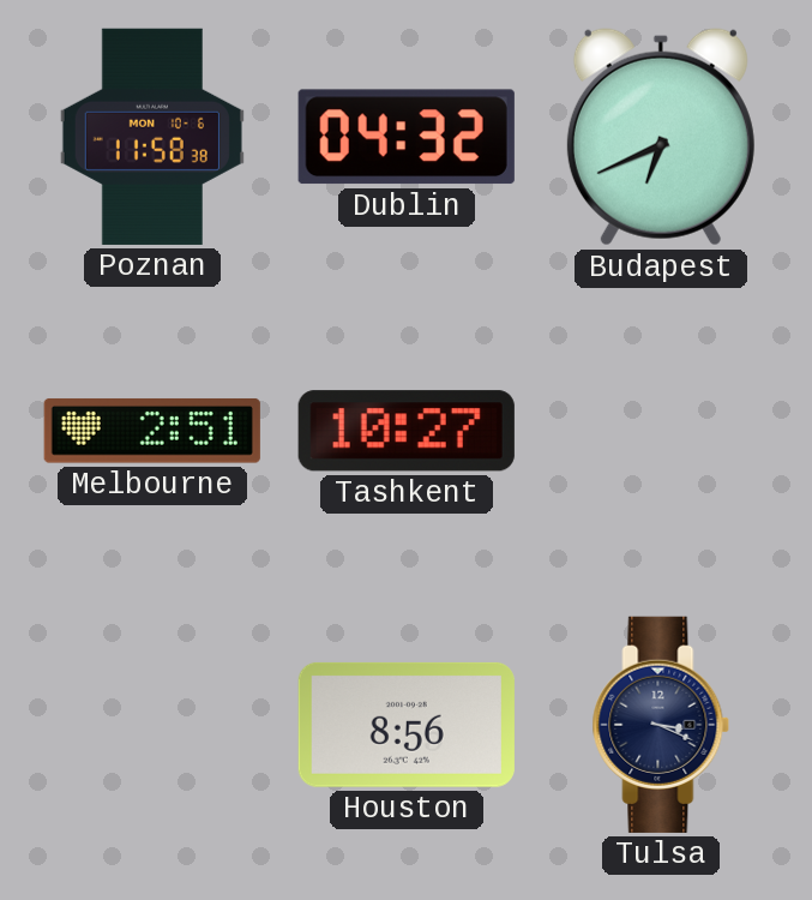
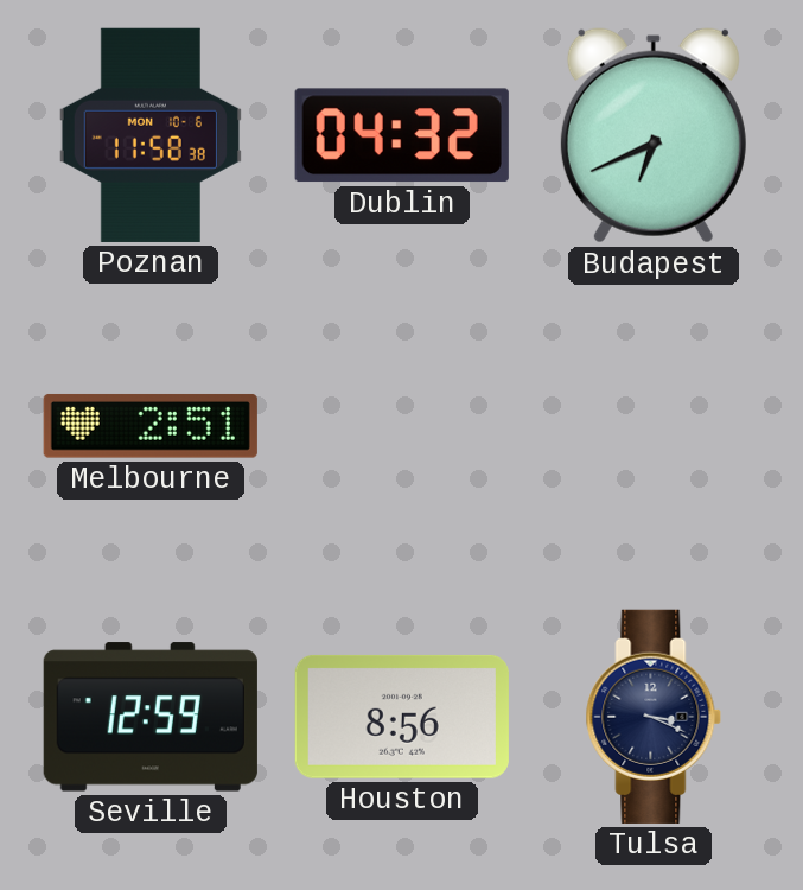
Tashkent: 10:27 -> none (407, 431)
Seville: none -> 12:59 (151, 717)
